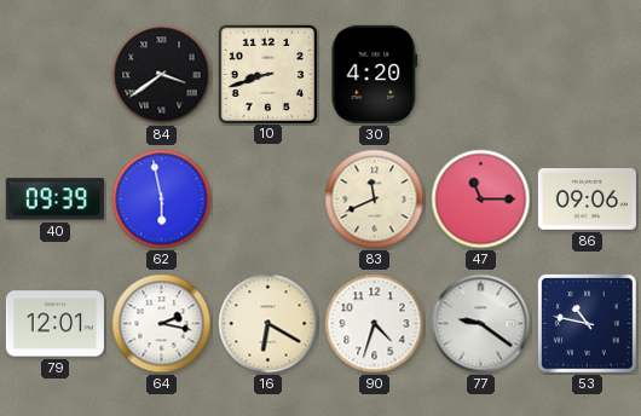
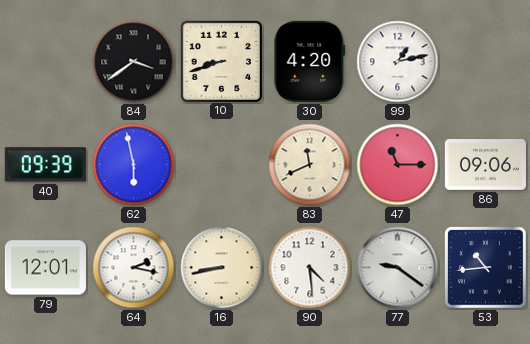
99: none -> 1:13 (398, 62)
16: 6:20 -> 8:43 (222, 268)
90: 4:33 -> 4:29 (310, 268)
53: 10:47 -> 10:44 (486, 268)
